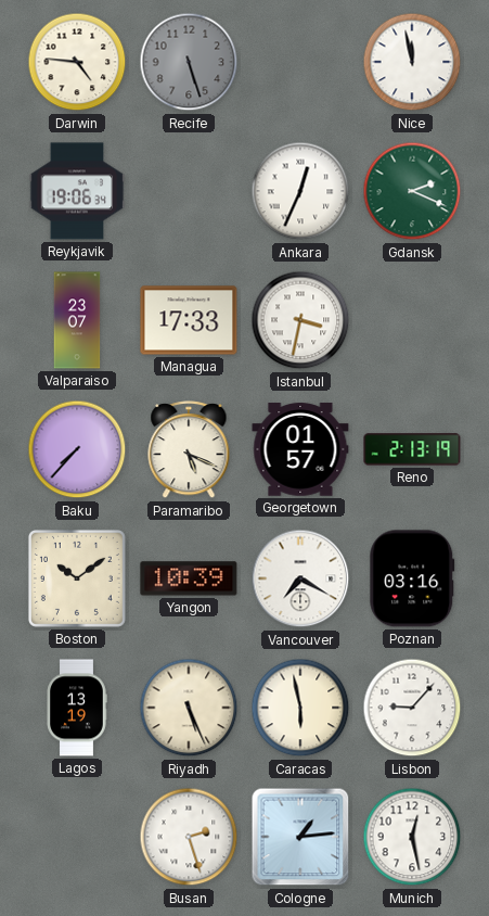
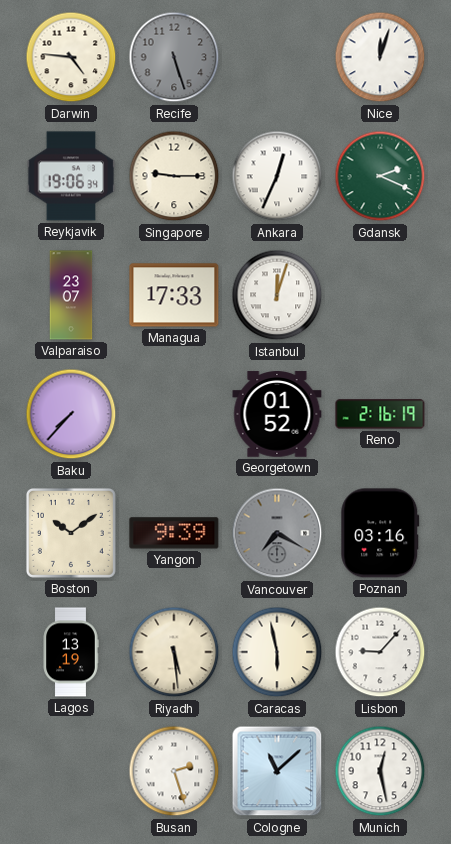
Nice: 11:58 -> 12:03 (380, 57)
Singapore: none -> 9:15 (174, 176)
Istanbul: 3:32 -> 12:03 (277, 295)
Paramaribo: 5:19 -> none (189, 450)
Georgetown: 01:57 -> 01:52 (277, 414)
Reno: 2:13 -> 2:16 (380, 414)
Yangon: 10:39 -> 9:39 (174, 533)
Vancouver dial: white -> grey (277, 533)
Riyadh: 5:26 -> 5:29 (174, 652)
Cologne: 1:14 -> 11:08 (277, 771)
